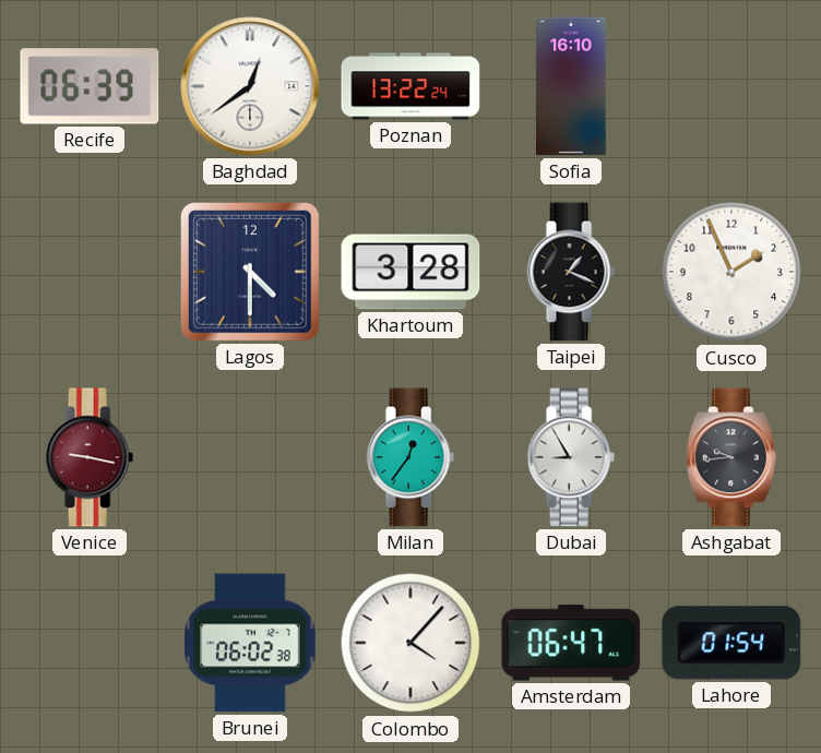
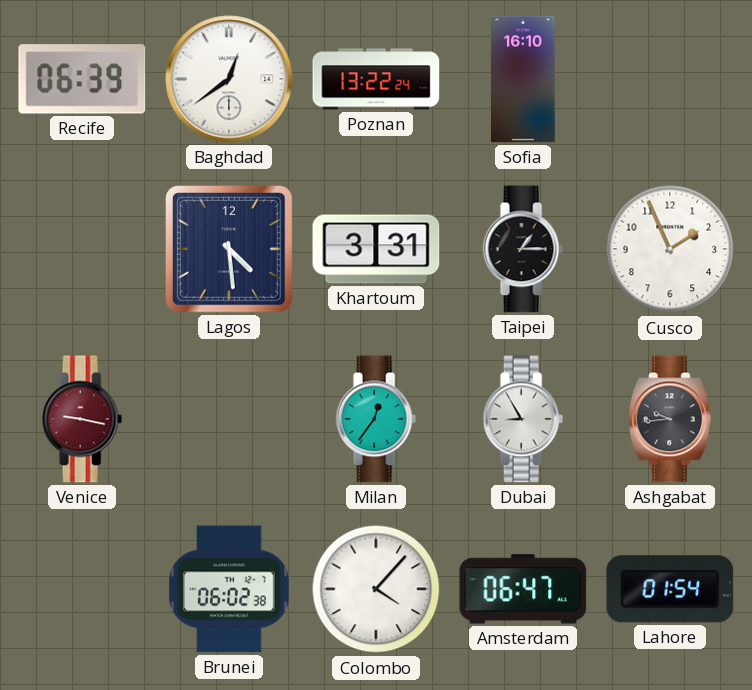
Lagos: 4:30 -> 4:29 (230, 250)
Khartoum: 3:28 -> 3:31 (376, 249)
Taipei: 1:19 -> 1:15 (523, 249)
